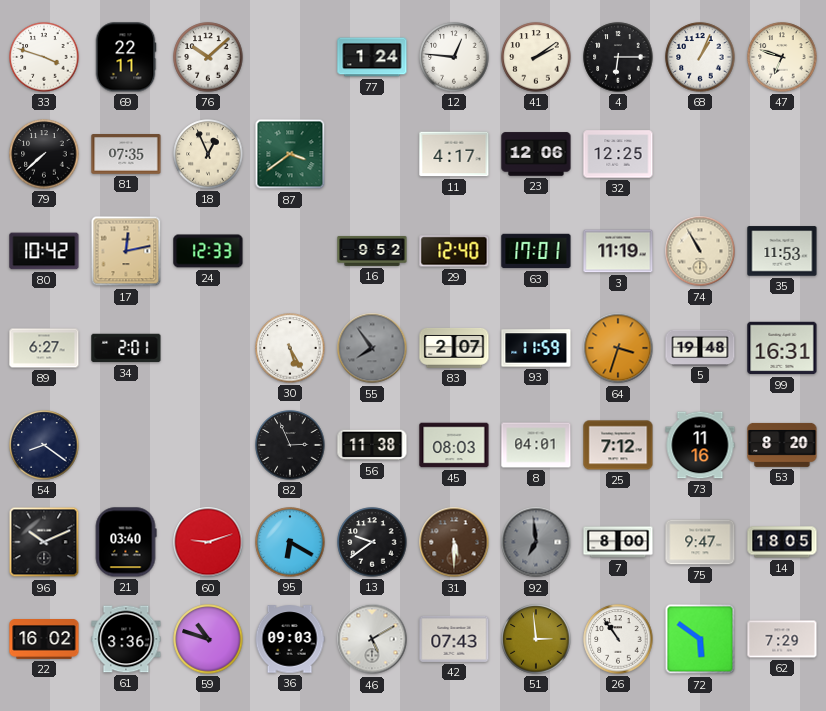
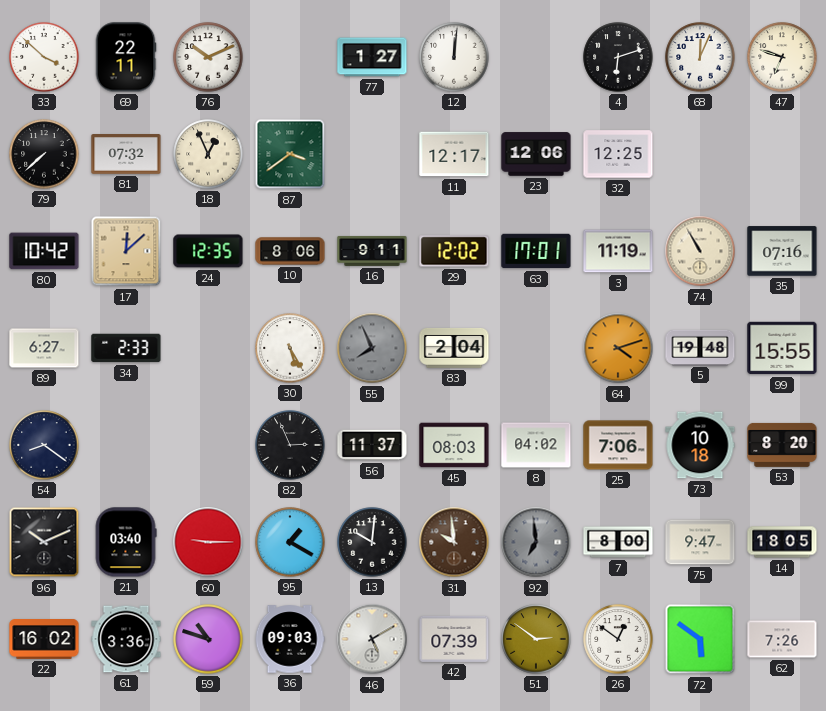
33: 3:48 -> 3:52 (44, 57)
76: 10:08 -> 10:11 (208, 57)
77: 1:24 -> 1:27 (372, 57)
12: 12:46 -> 12:01 (454, 57)
41: 2:09 -> none (536, 57)
4: 6:15 -> 6:12 (618, 57)
68: 1:04 -> 12:04 (700, 57)
81: 07:35 -> 07:32 (126, 154)
11: 4:17 -> 12:17 (454, 154)
17: 12:13 -> 12:08 (126, 251)
24: 12:33 -> 12:35 (208, 251)
10: none -> 8:06 (290, 251)
16: 9:52 -> 9:11 (372, 251)
29: 12:40 -> 12:02 (454, 251)
35: 11:53 -> 07:16 (782, 251)
34: 2:01 -> 2:33 (126, 348)
55: 7:54 -> 7:56 (372, 348)
83: 2:07 -> 2:04 (454, 348)
93: 11:59 -> none (536, 348)
64: 3:33 -> 4:12 (618, 348)
99: 16:31 -> 15:55 (782, 348)
56: 11:38 -> 11:37 (372, 445)
8: 04:01 -> 04:02 (536, 445)
25: 7:12 -> 7:06 (618, 445)
73: 11:16 -> 10:18 (700, 445)
60: 9:12 -> 9:15 (208, 542)
95: 6:20 -> 1:20 (290, 542)
13: 9:39 -> 10:01 (372, 542)
31: 5:30 -> 9:59 (454, 542)
42: 07:43 -> 07:39 (454, 639)
51: 2:59 -> 2:51 (536, 639)
26: 10:54 -> 12:51 (618, 639)
62: 7:29 -> 7:26 (782, 639)
